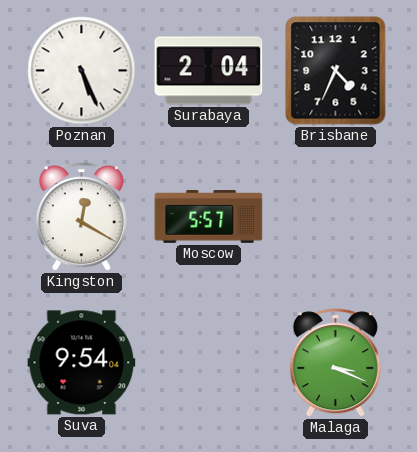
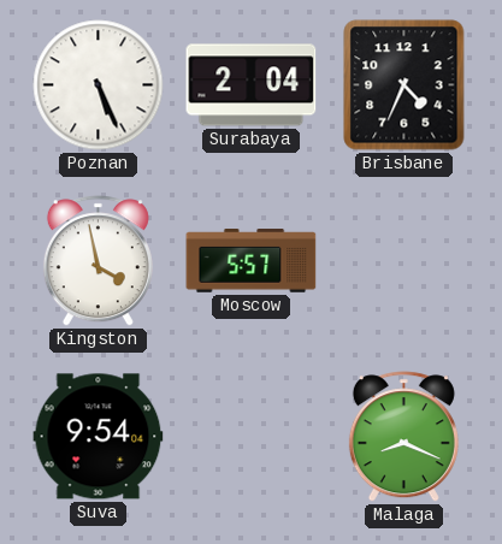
Kingston: 12:20 -> 3:58 (98, 261)
Malaga: 3:19 -> 8:19 (403, 437)
